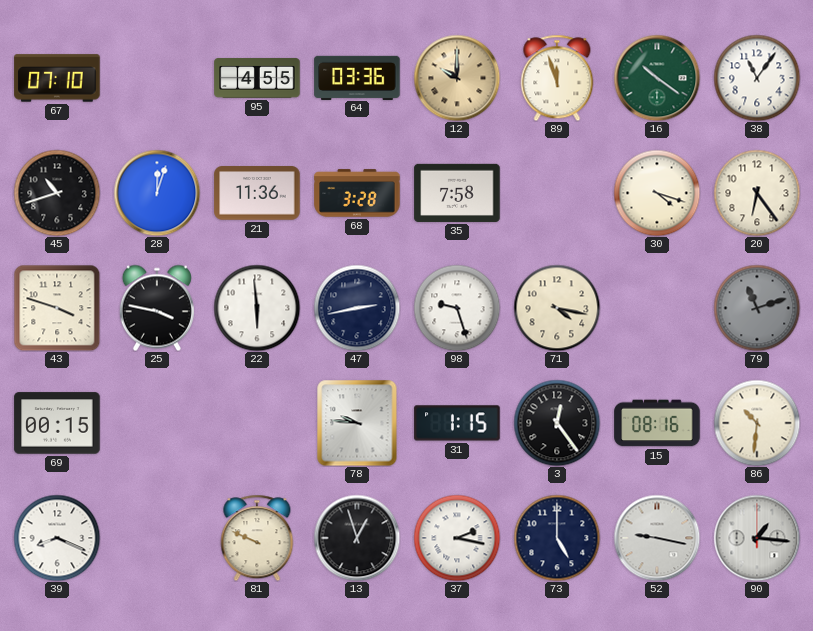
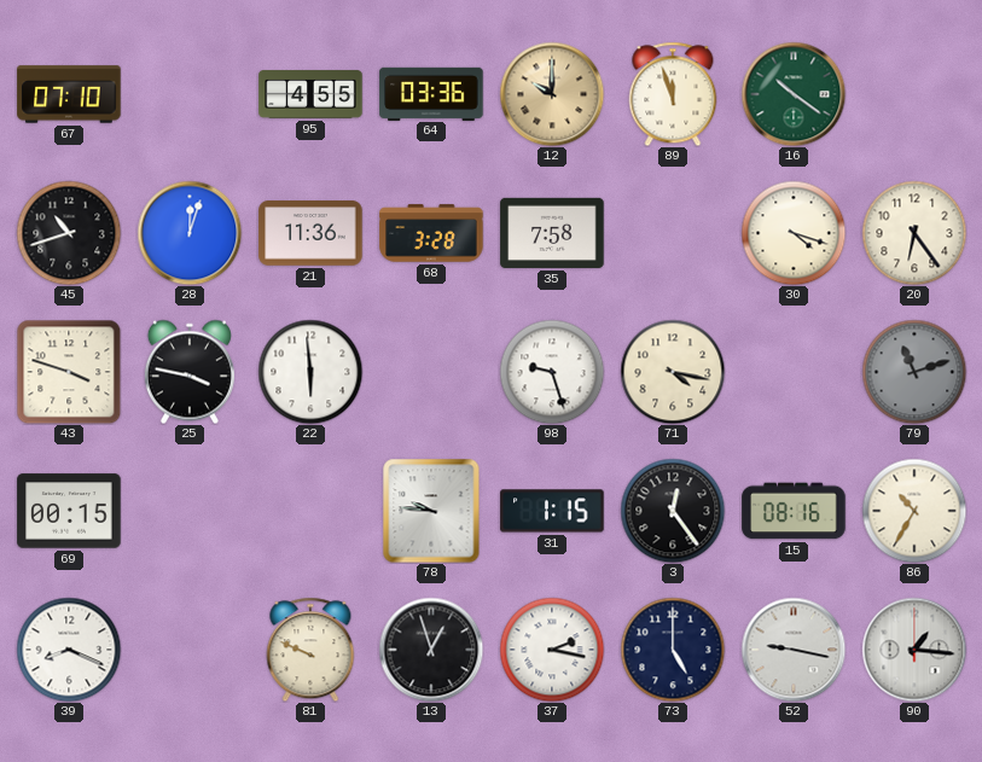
38: 11:06 -> none (757, 78)
47: 2:43 -> none (357, 308)
86: 10:31 -> 10:35 (914, 511)
